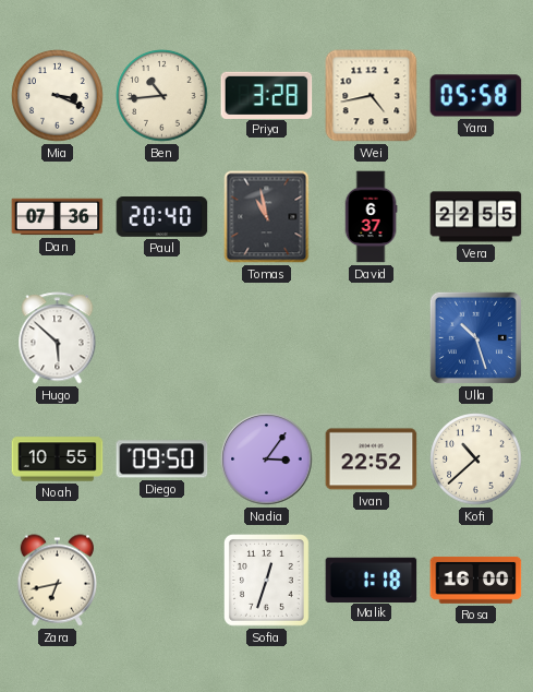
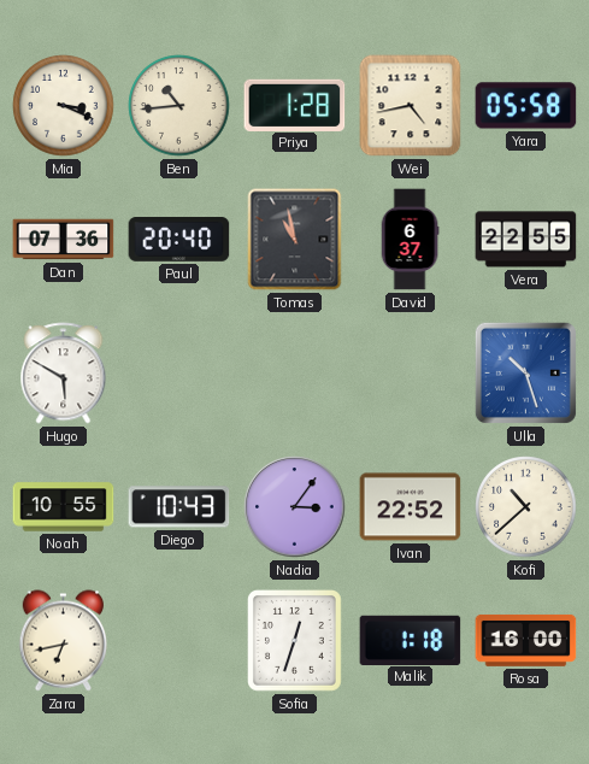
Priya: 3:28 -> 1:28 (295, 105)
Hugo: 5:52 -> 5:50 (64, 374)
Diego: 09:50 -> 10:43 (179, 507)
